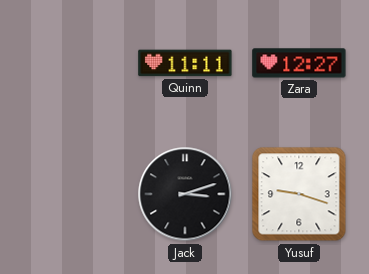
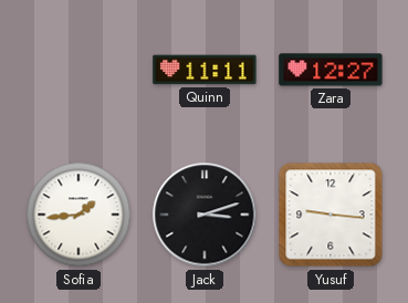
Sofia: none -> 1:44 (79, 215)
Yusuf: 9:18 -> 9:16 (331, 215)
